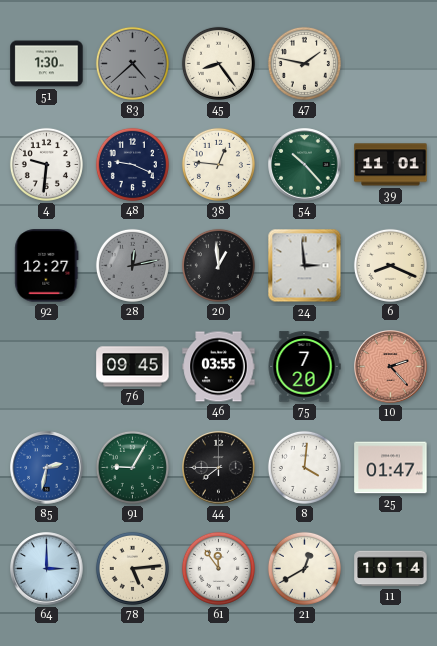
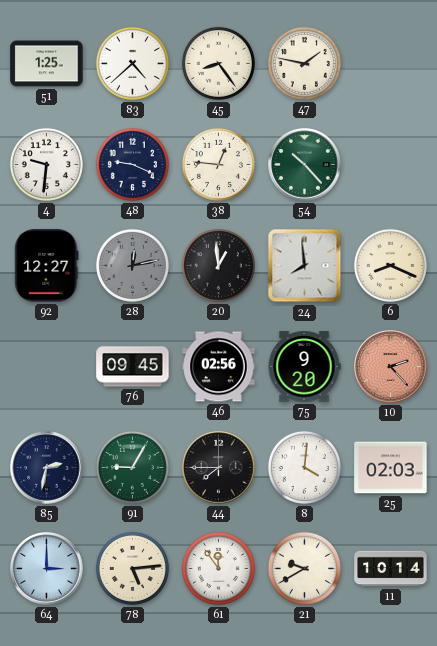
51: 1:30 -> 1:25 (47, 64)
83 dial: grey -> white (132, 63)
39: 11:01 -> none (391, 165)
24: 2:59 -> 7:59 (305, 266)
46: 03:55 -> 02:56 (219, 367)
75: 7:20 -> 9:20 (304, 367)
85 dial: blue -> navy (47, 468)
25: 01:47 -> 02:03 (391, 468)
21: 12:40 -> 9:40 (304, 568)
